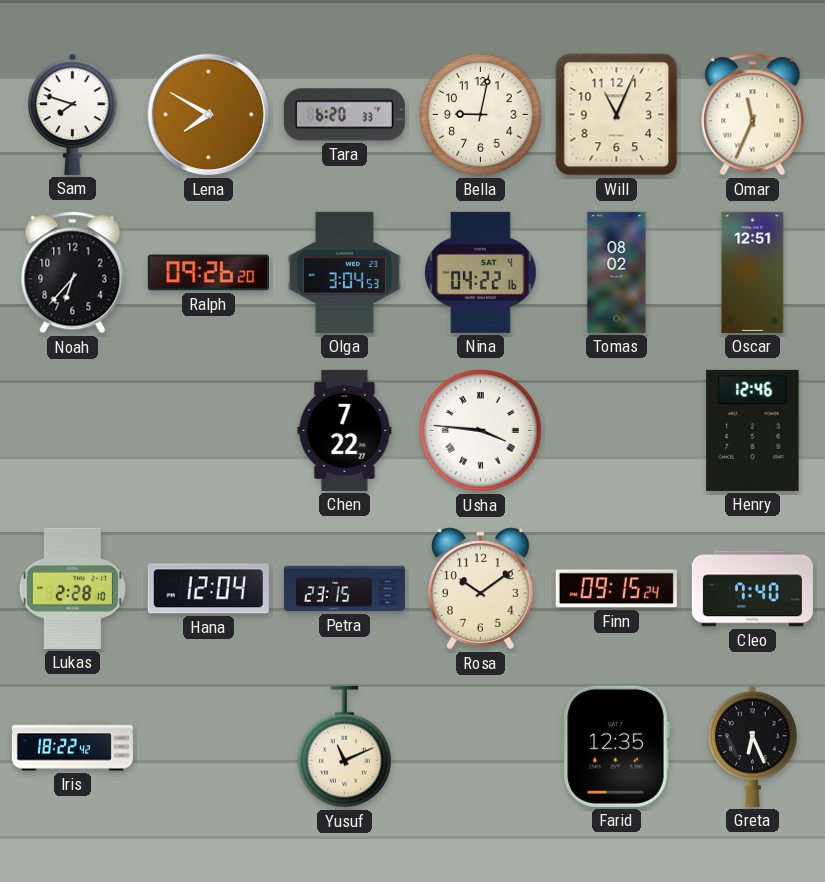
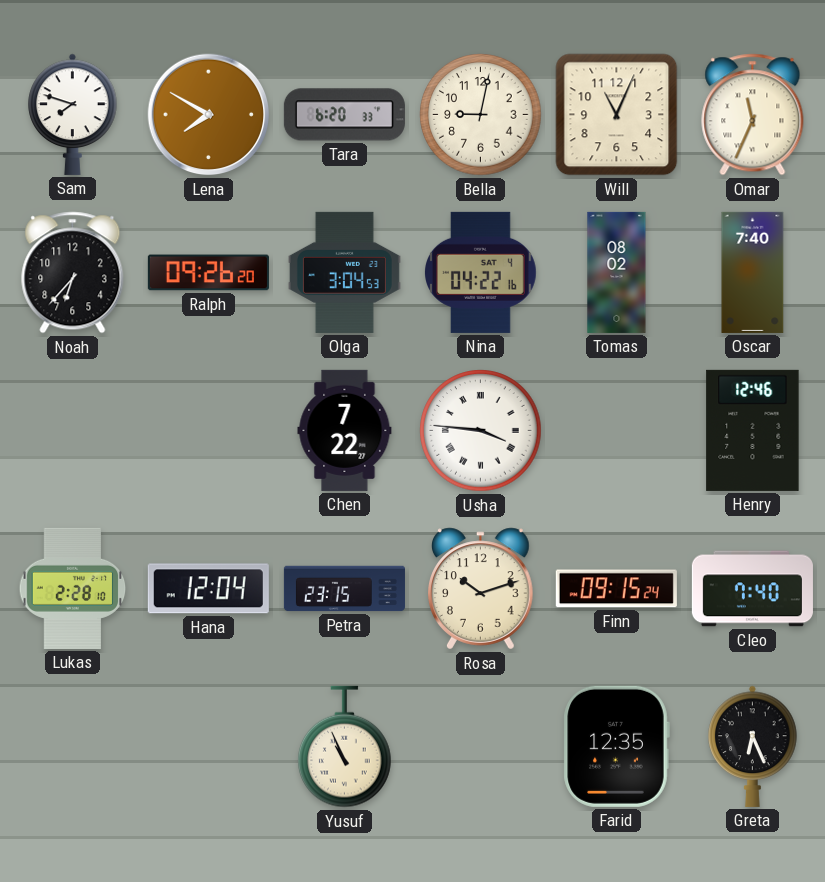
Oscar: 12:51 -> 7:40 (753, 272)
Rosa: 10:09 -> 10:12 (481, 589)
Iris: 18:22 -> none (72, 747)
Yusuf: 11:11 -> 10:56 (345, 747)
